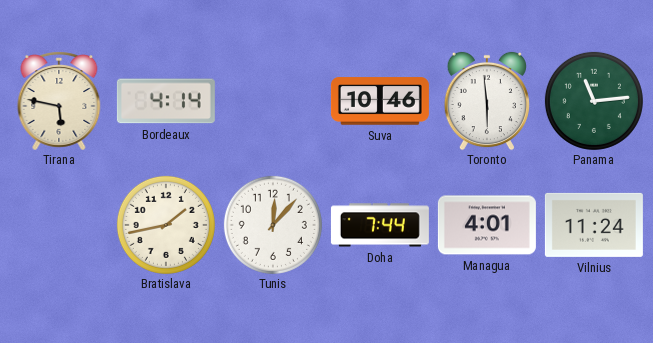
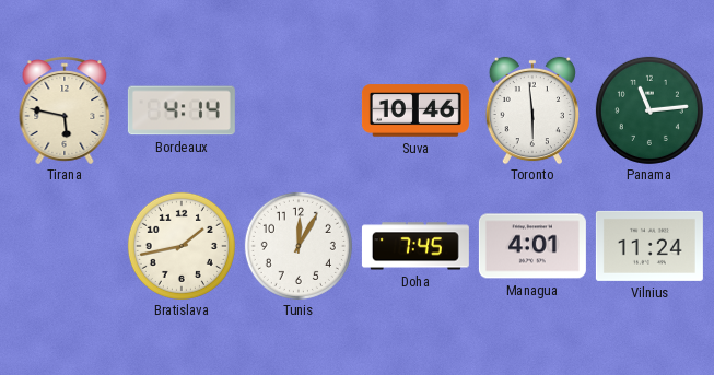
Tunis: 12:07 -> 12:05 (299, 246)
Doha: 7:44 -> 7:45 (415, 246)
